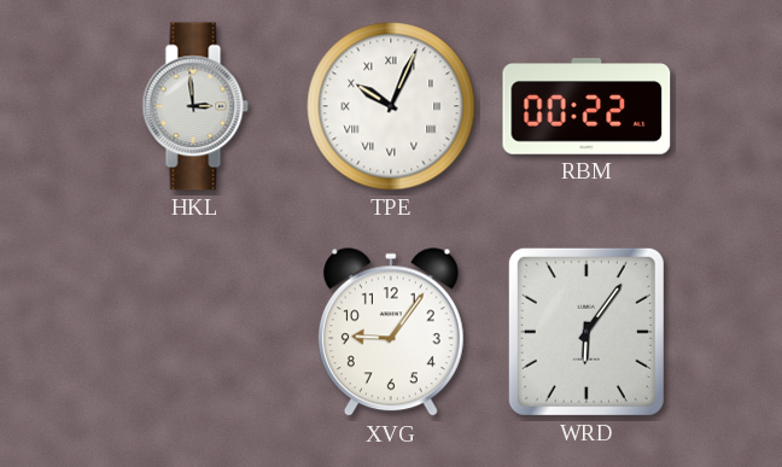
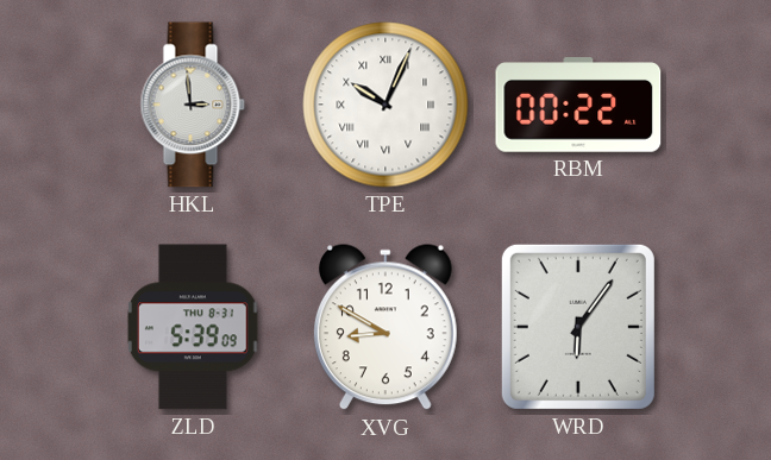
ZLD: none -> 5:39 (193, 327)
XVG: 9:06 -> 8:50 (385, 328)
